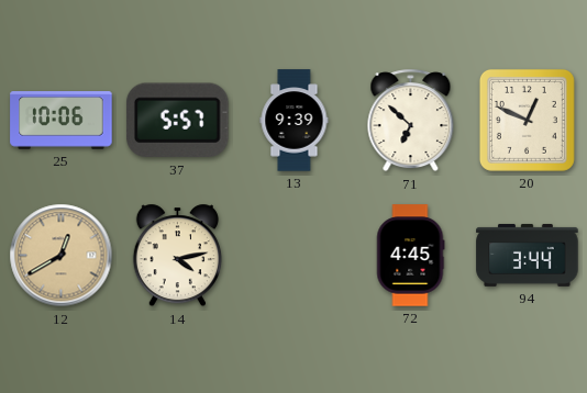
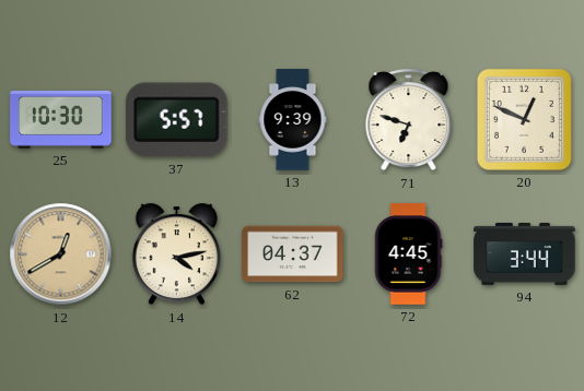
25: 10:06 -> 10:30 (61, 120)
71: 6:52 -> 6:48 (409, 120)
62: none -> 04:37 (293, 254)
